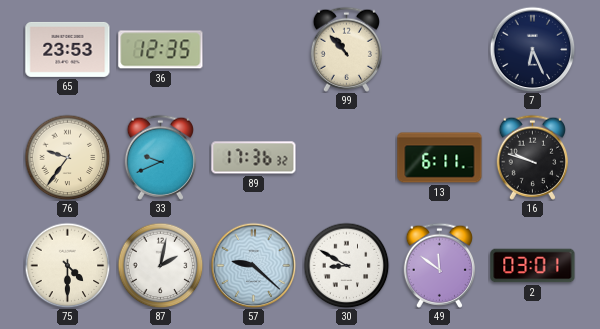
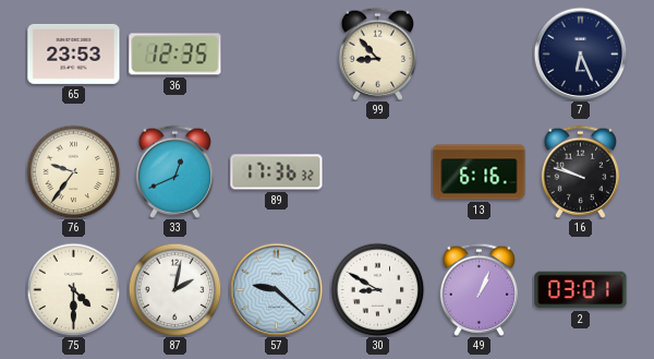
99: 10:53 -> 8:53 (377, 53)
33: 9:41 -> 12:41 (174, 171)
13: 6:11 -> 6:16 (480, 172)
49: 11:51 -> 1:04 (479, 289)
